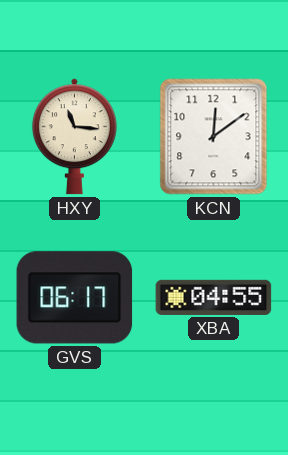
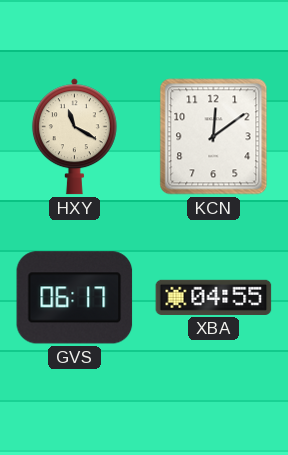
HXY: 11:16 -> 11:20 (74, 137)
